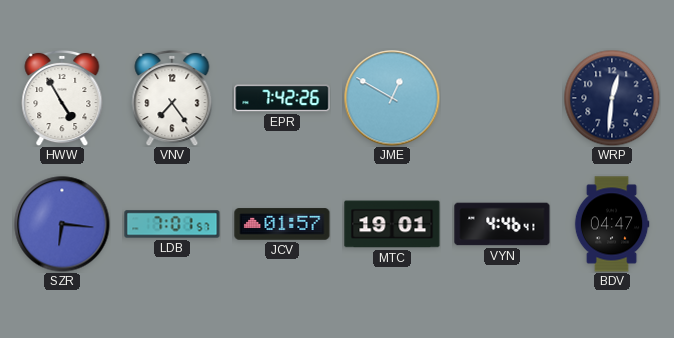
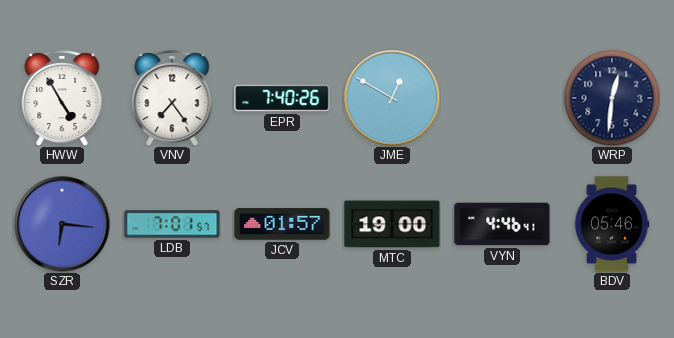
EPR: 7:42 -> 7:40 (282, 98)
MTC: 19:01 -> 19:00 (392, 224)
BDV: 04:47 -> 05:46 (612, 224)
